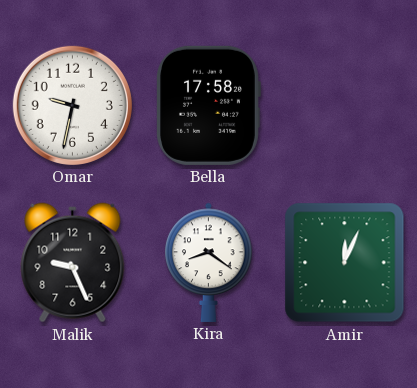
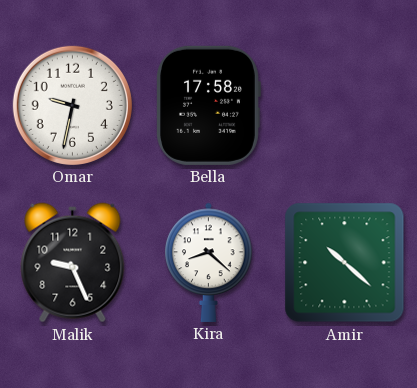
Kira: 8:21 -> 8:22 (209, 262)
Amir: 12:04 -> 10:22 (345, 263)
